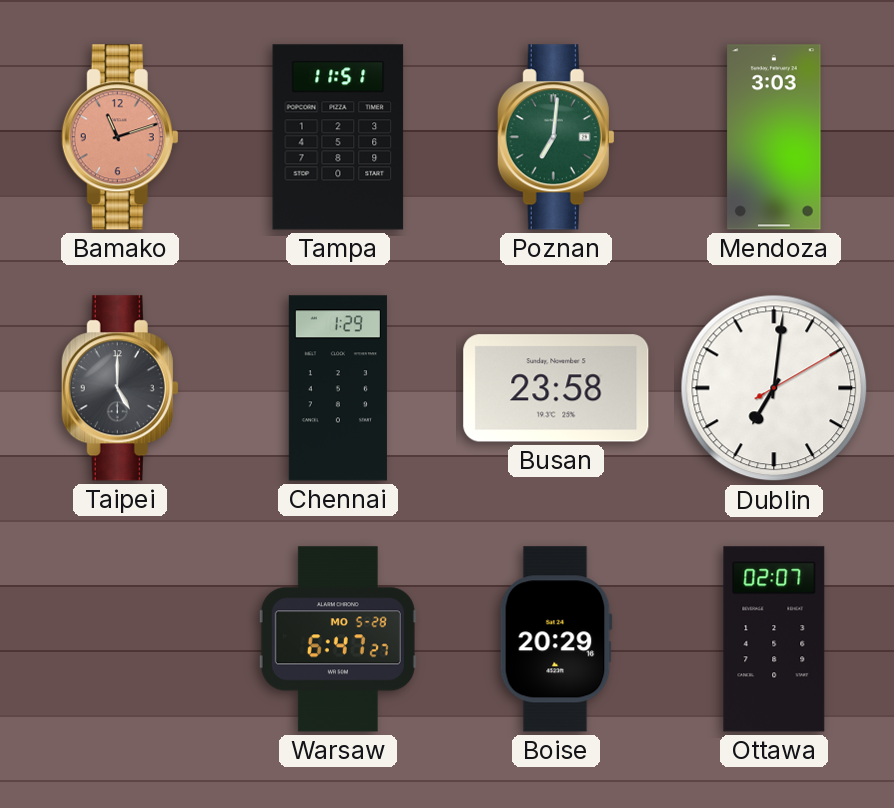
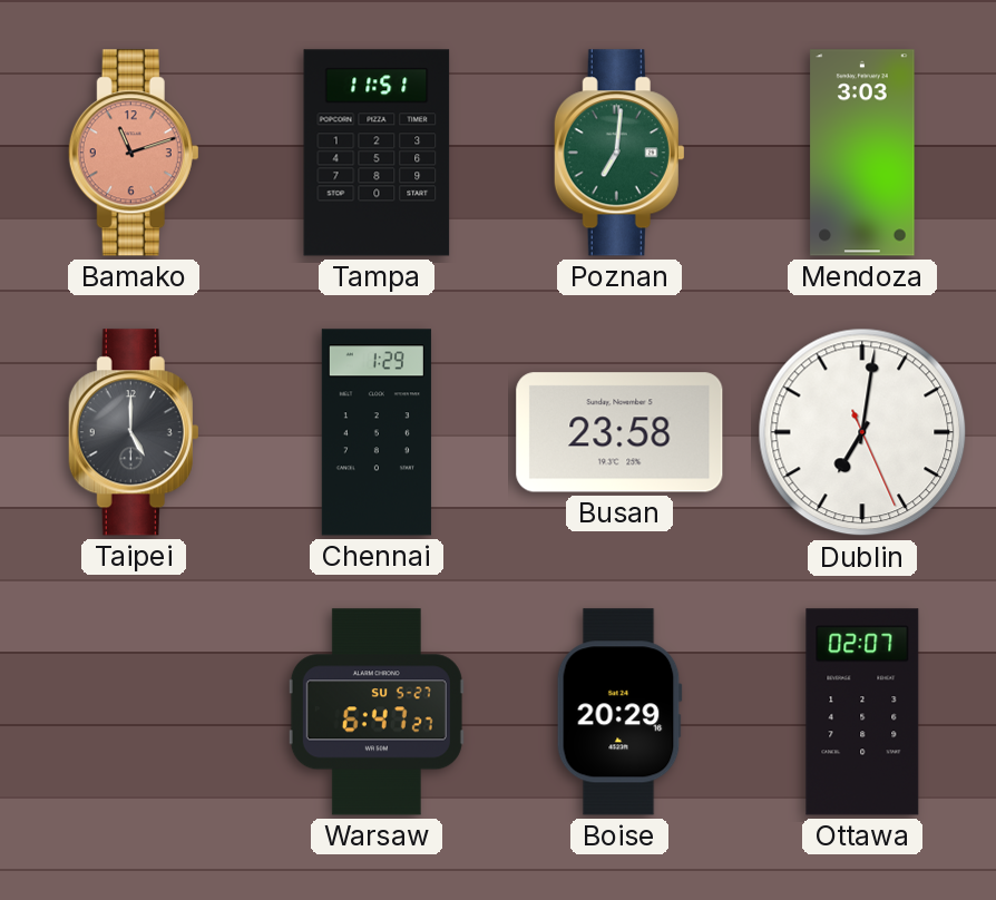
Dublin: 7:01:10 -> 7:01:26 (862, 432)
Warsaw date: MO 5-28 -> SU 5-27 (377, 712)
